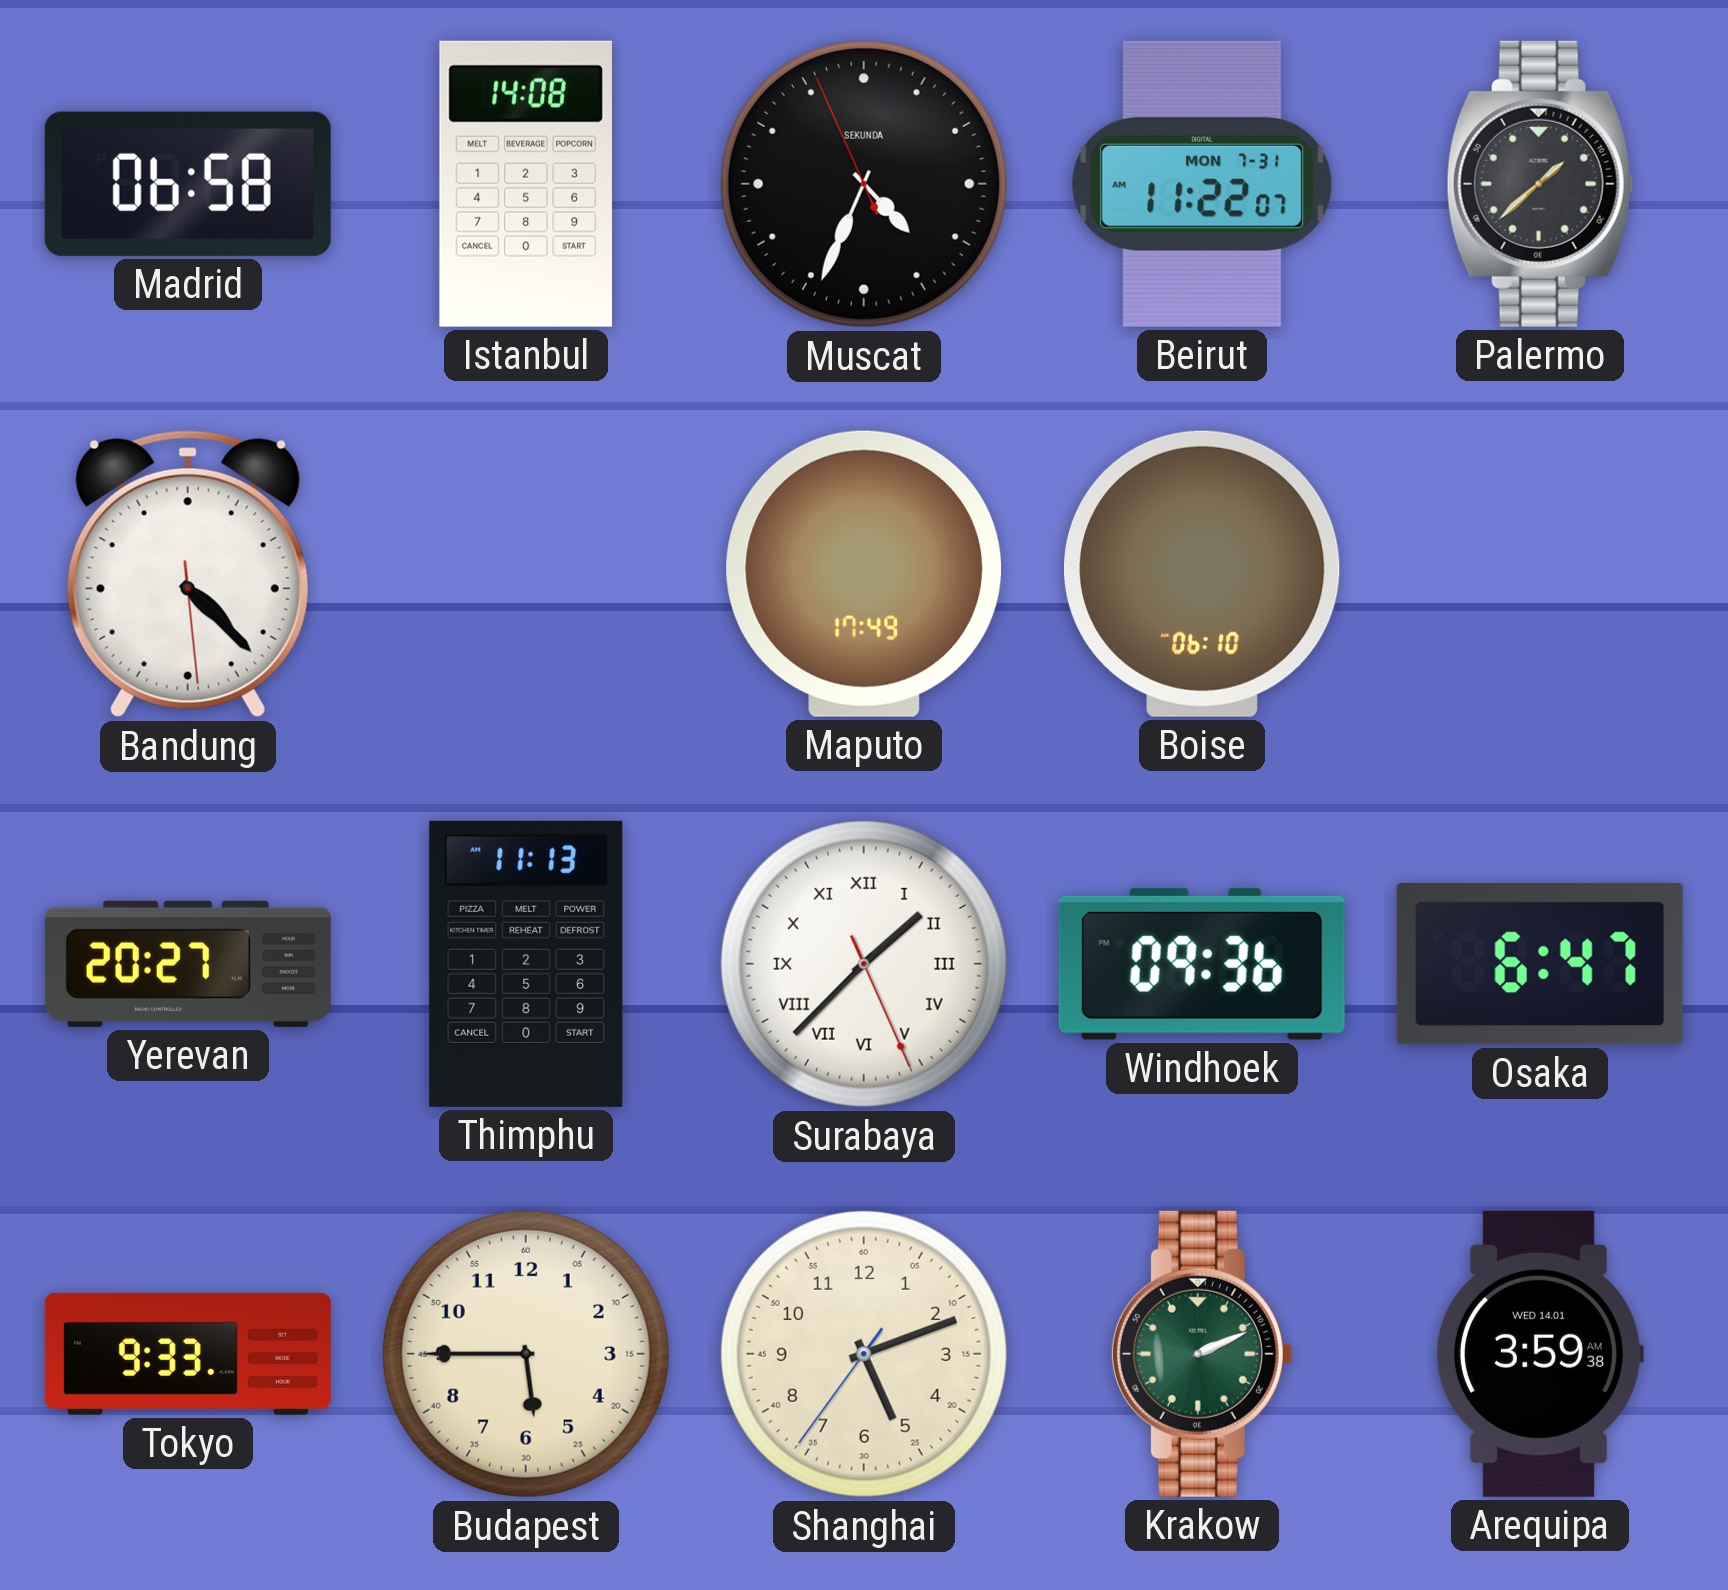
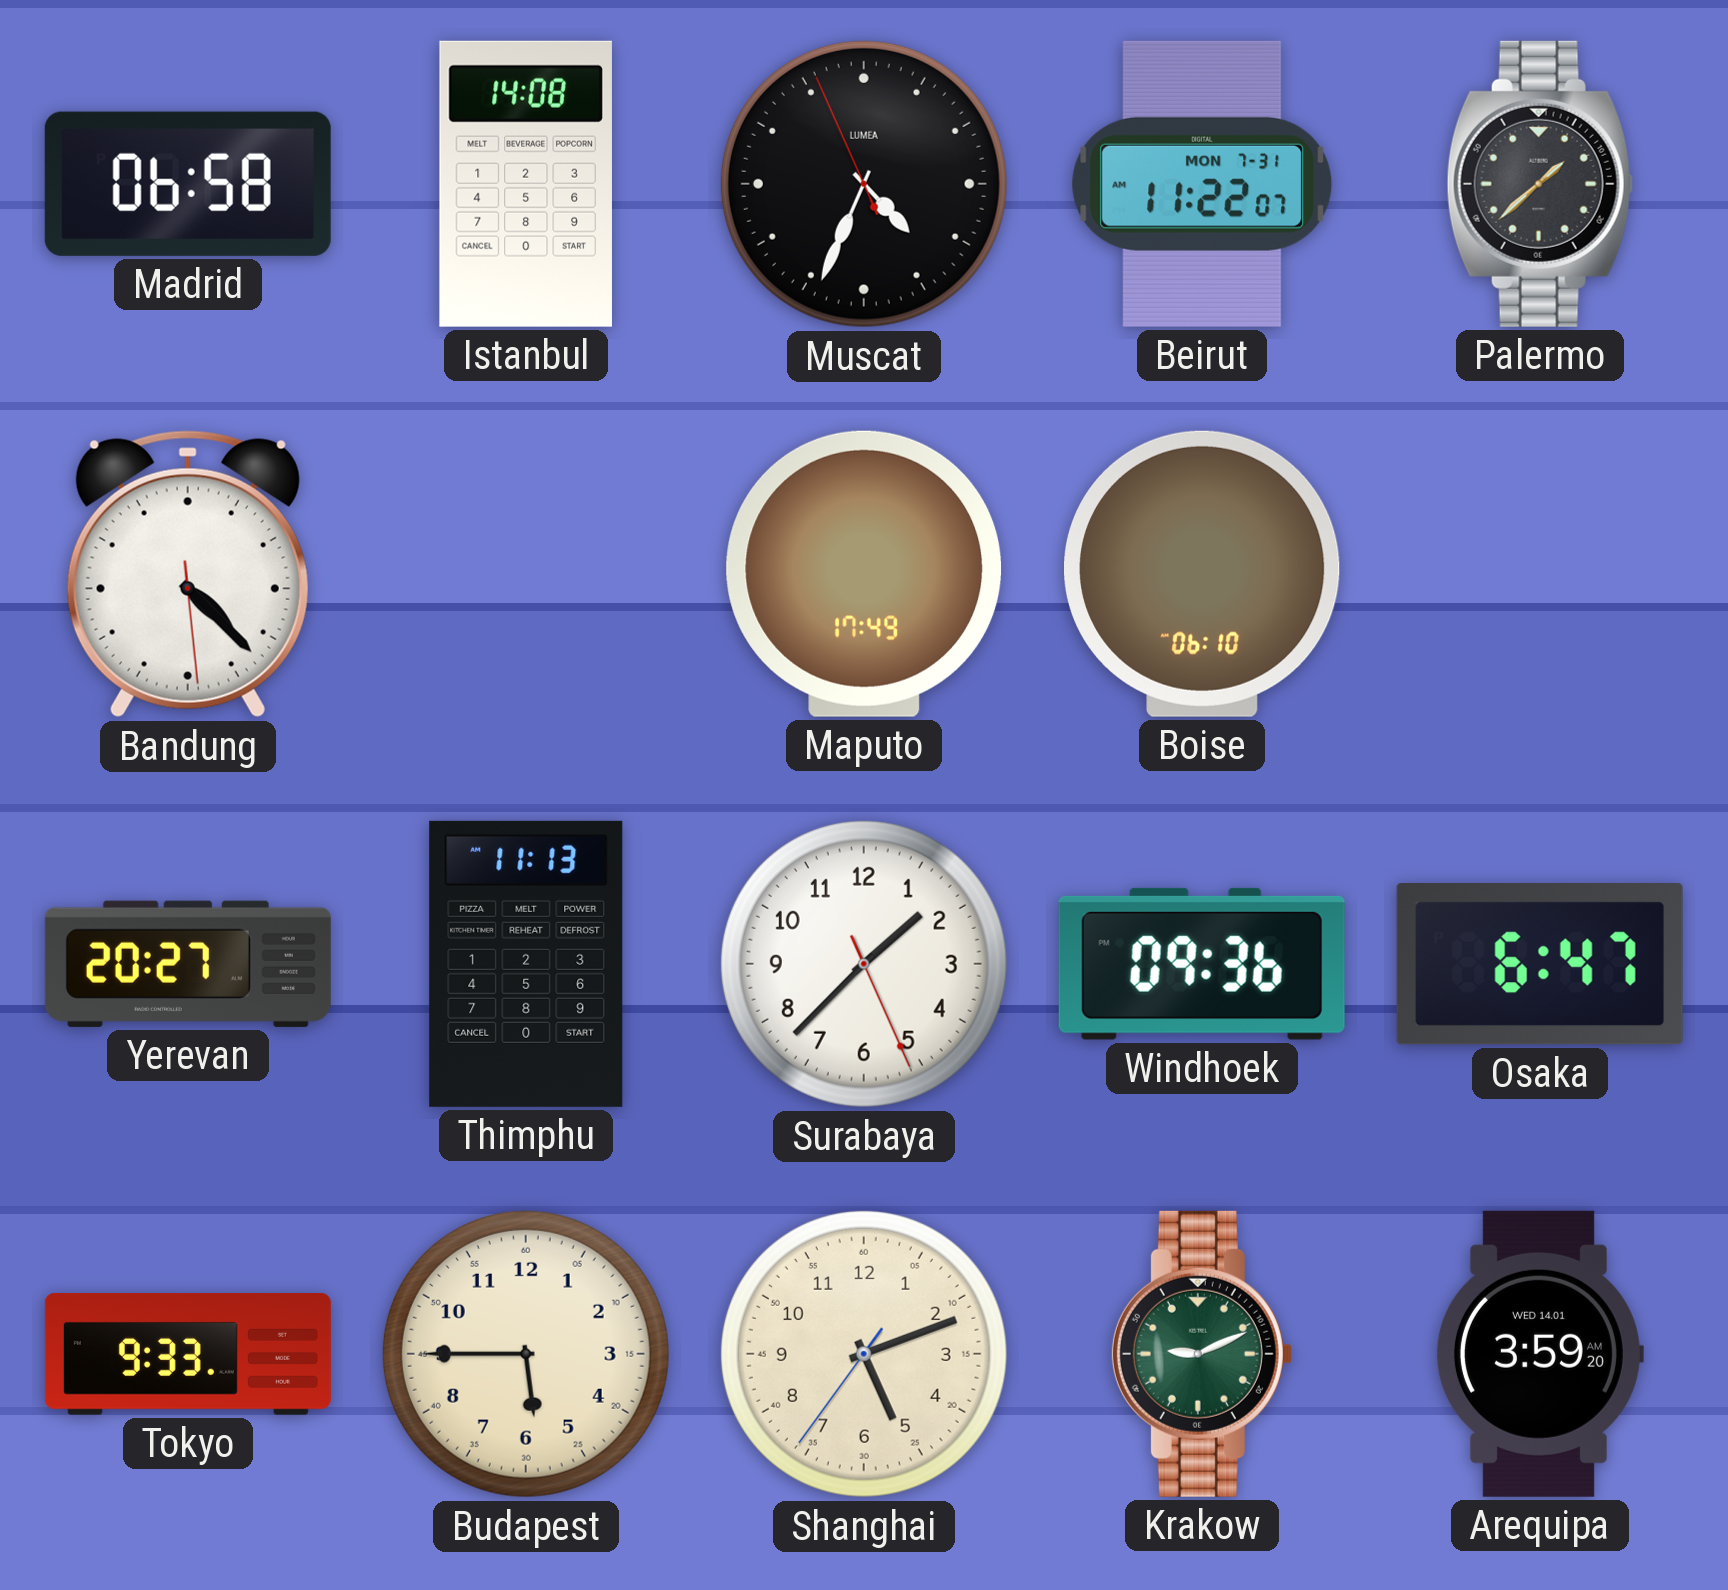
Muscat brand: SEKUNDA -> LUMEA (864, 184)
Surabaya numerals: Roman -> Arabic (864, 964)
Krakow: 2:11 -> 9:11 (1201, 1354)
Arequipa: 3:59:38 AM -> 3:59:20 AM (1539, 1354)
